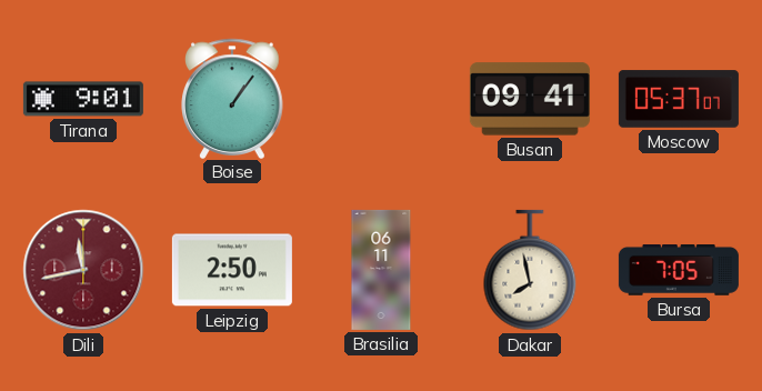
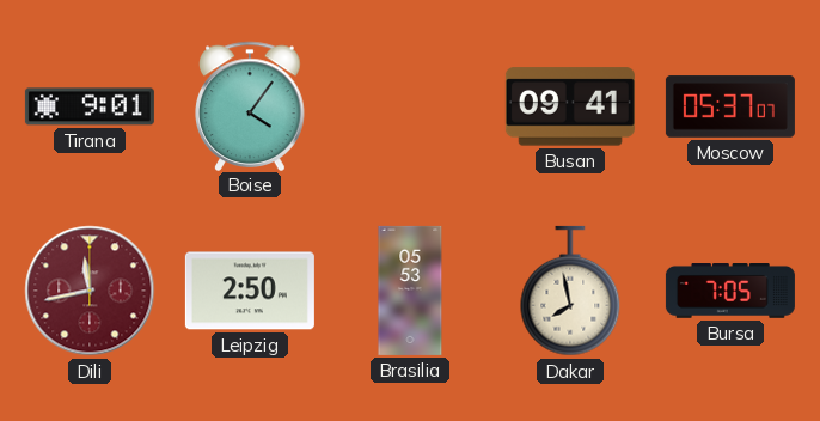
Boise: 1:06 -> 4:06 (250, 105)
Brasilia: 06:11 -> 05:53 (410, 291)
